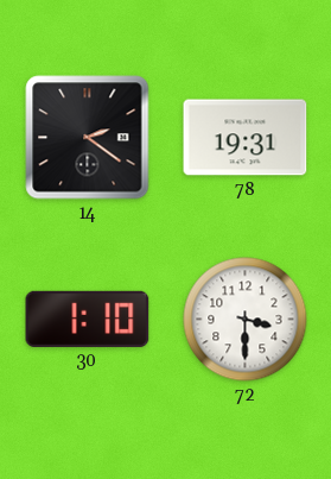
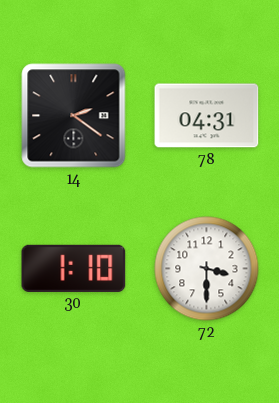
78: 19:31 -> 04:31 (207, 116)
